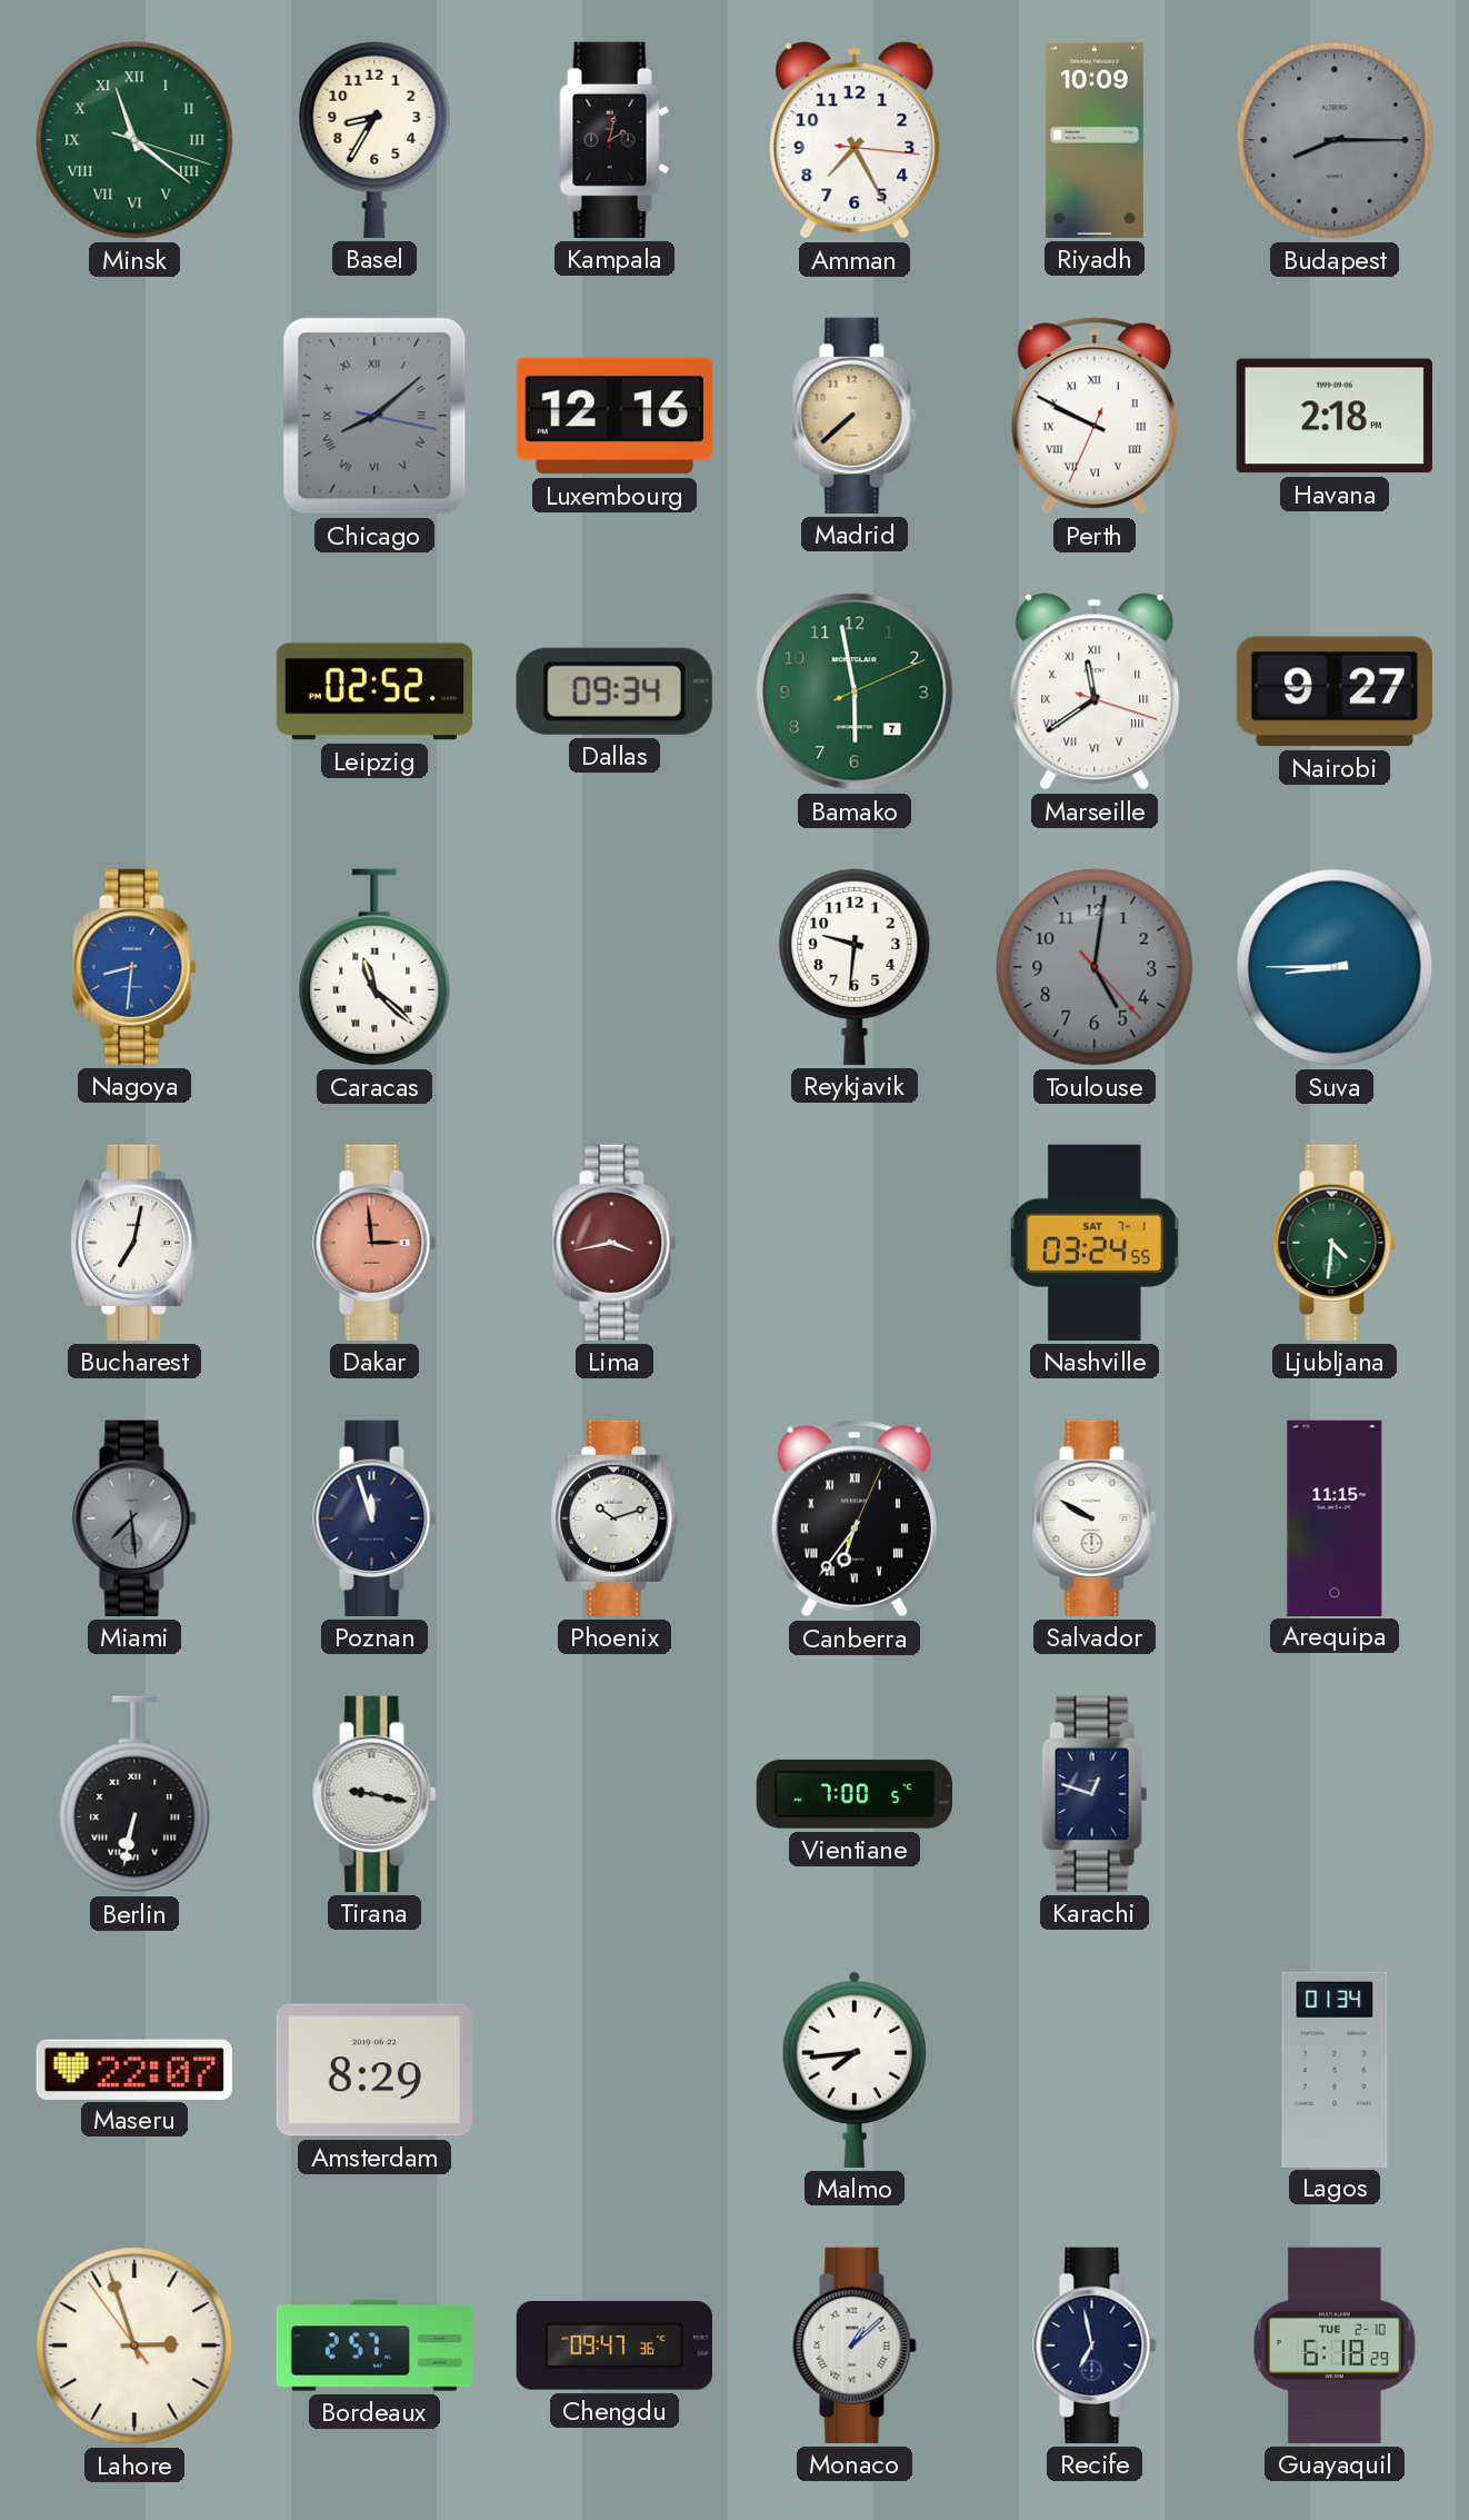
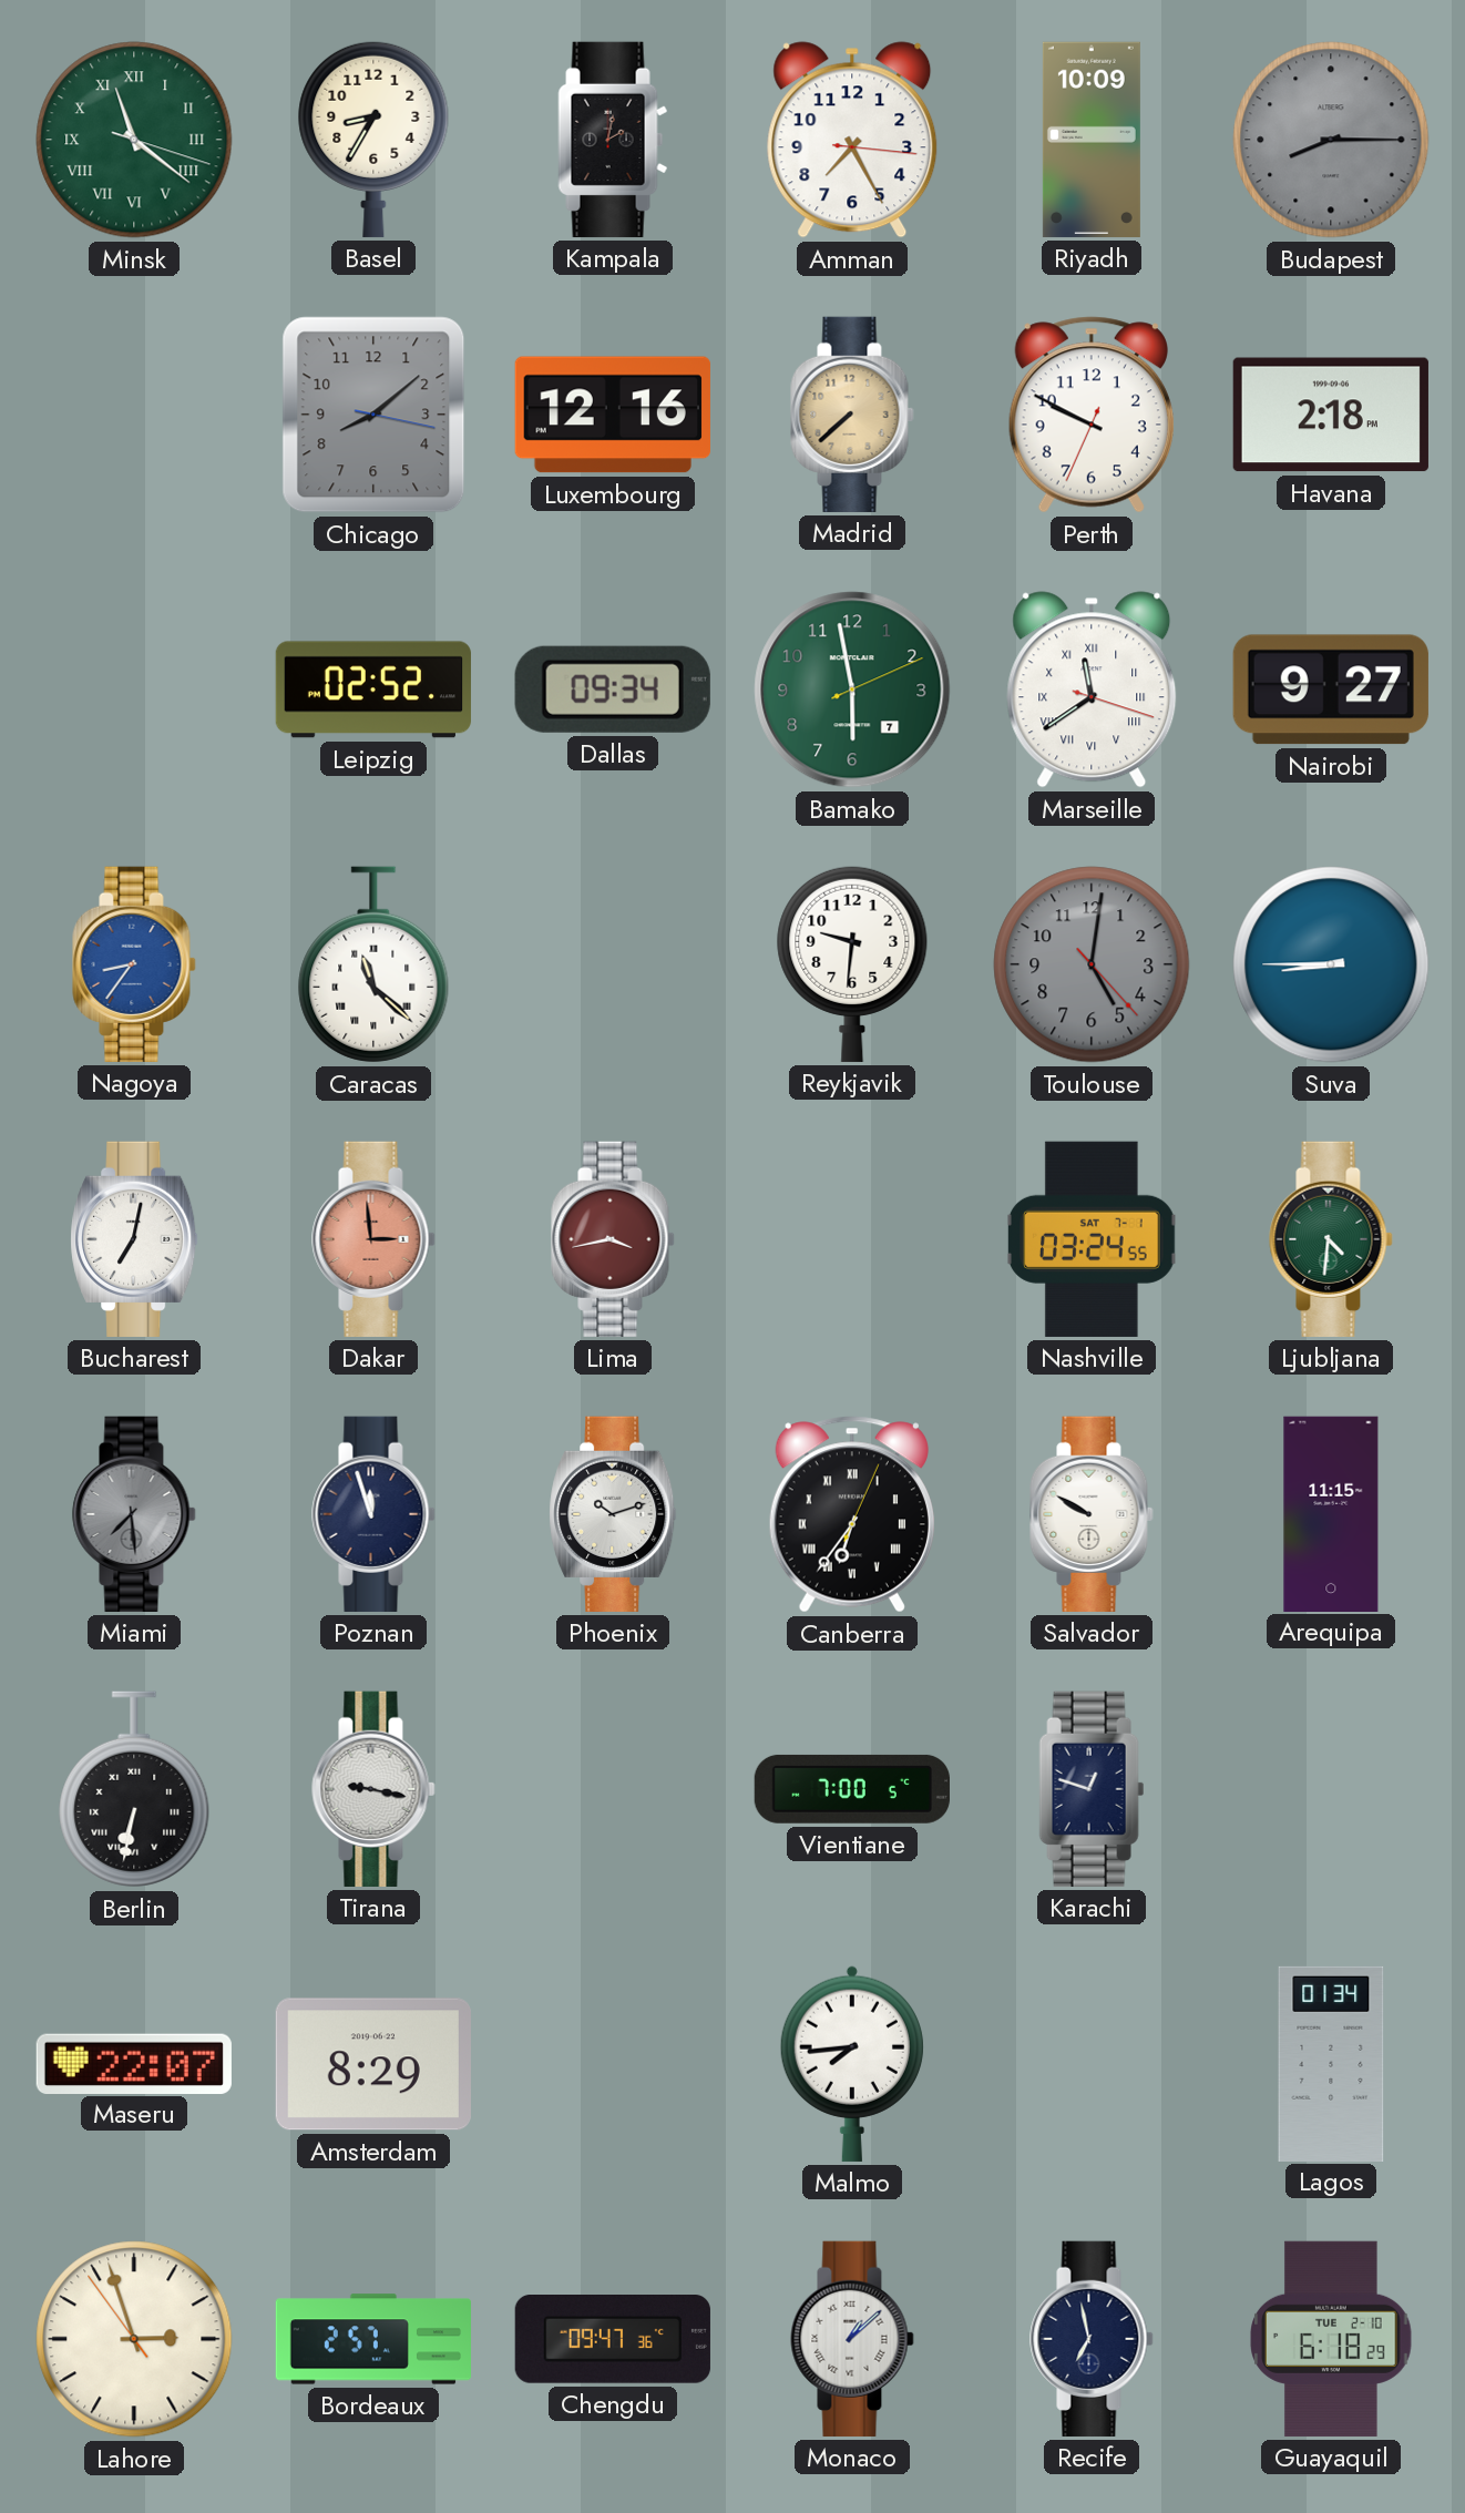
Chicago numerals: Roman -> Arabic (373, 415)
Perth numerals: Roman -> Arabic (1092, 415)
Nagoya: 8:31 -> 8:36 (134, 964)
